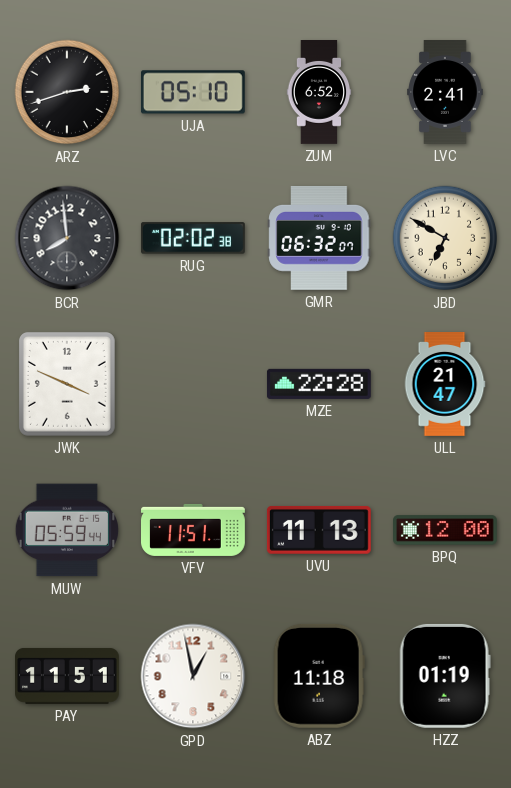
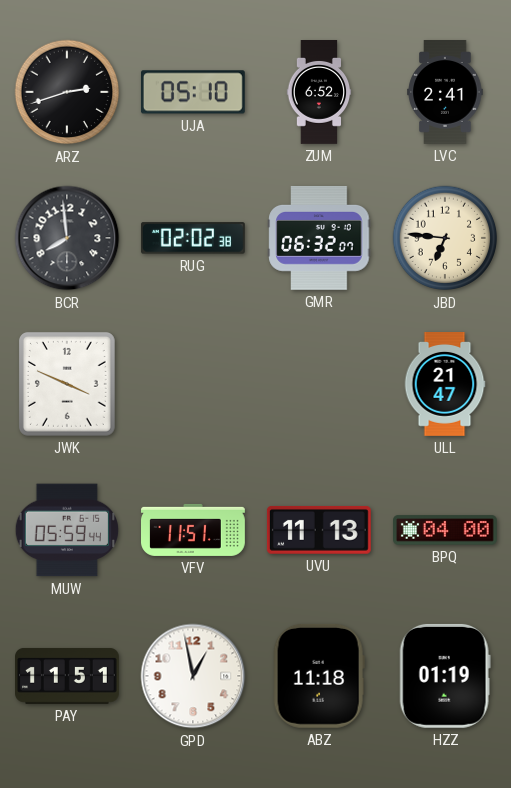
JBD: 6:50 -> 6:46 (445, 238)
MZE: 22:28 -> none (319, 384)
BPQ: 12:00 -> 04:00 (446, 530)
